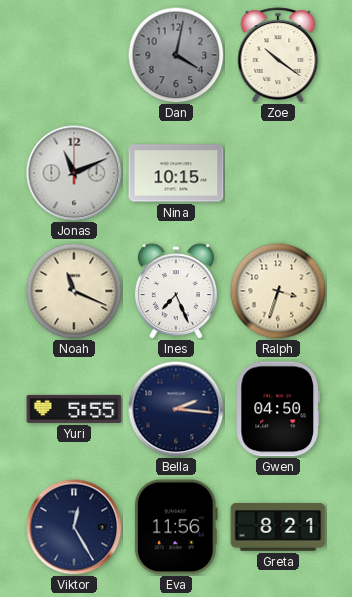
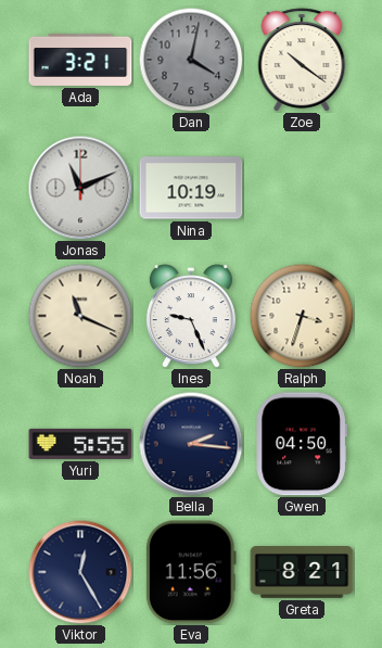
Ada: none -> 3:21 (80, 60)
Nina: 10:15 -> 10:19 (191, 188)
Ines: 7:26 -> 9:26 (191, 316)
